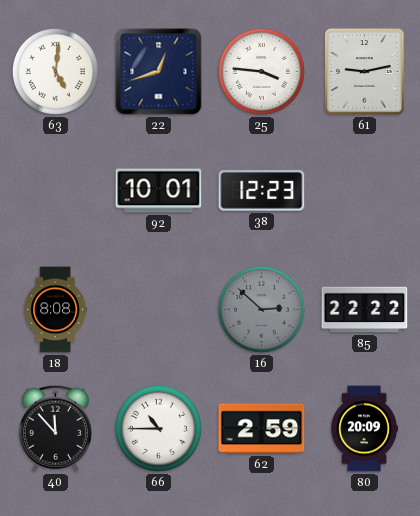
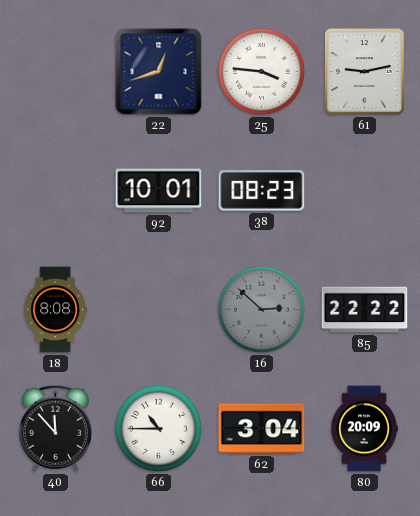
63: 5:01 -> none (55, 71)
38: 12:23 -> 08:23 (262, 191)
62: 2:59 -> 3:04 (262, 429)
